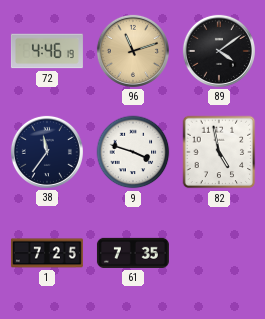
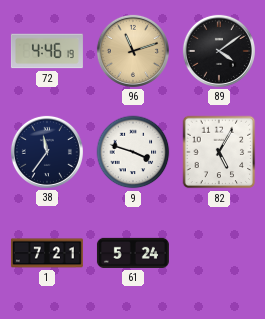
82: 4:58 -> 5:05 (219, 152)
1: 7:25 -> 7:21 (47, 253)
61: 7:35 -> 5:24 (133, 253)
